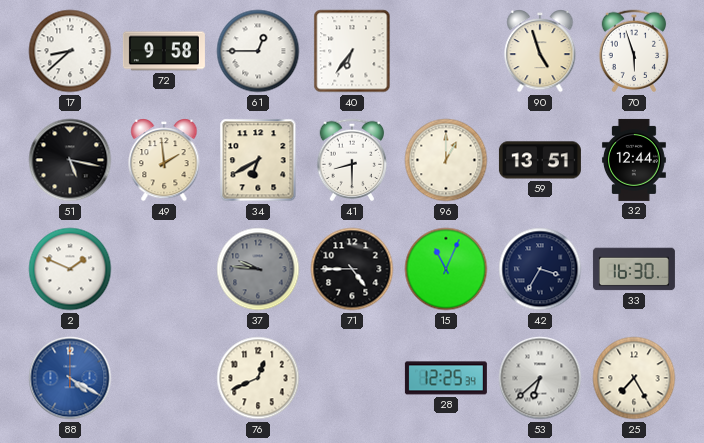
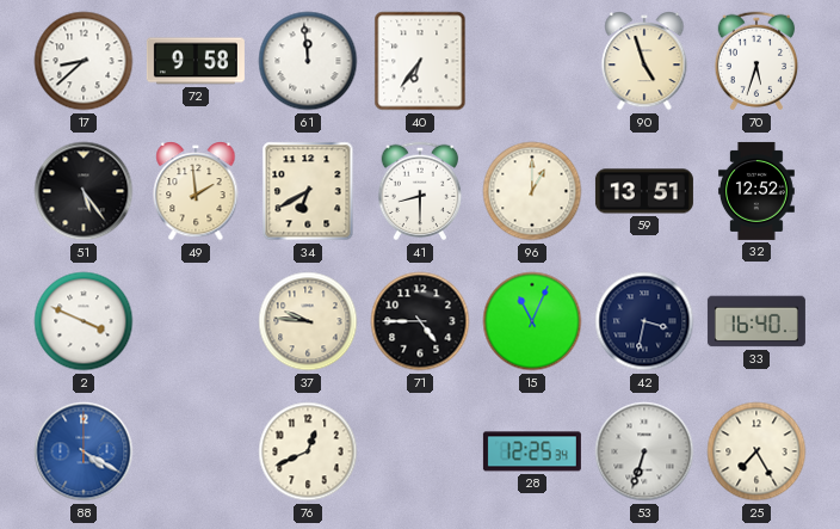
61: 12:45 -> 11:59 (308, 61)
70: 5:57 -> 5:33 (756, 61)
51: 5:17 -> 5:24 (84, 191)
32: 12:44 -> 12:52 (756, 191)
2: 1:49 -> 3:49 (84, 321)
37 dial: grey -> cream (308, 321)
42: 3:35 -> 3:32 (644, 321)
33: 16:30 -> 16:40 (756, 321)
53: 6:38 -> 6:33 (644, 451)
